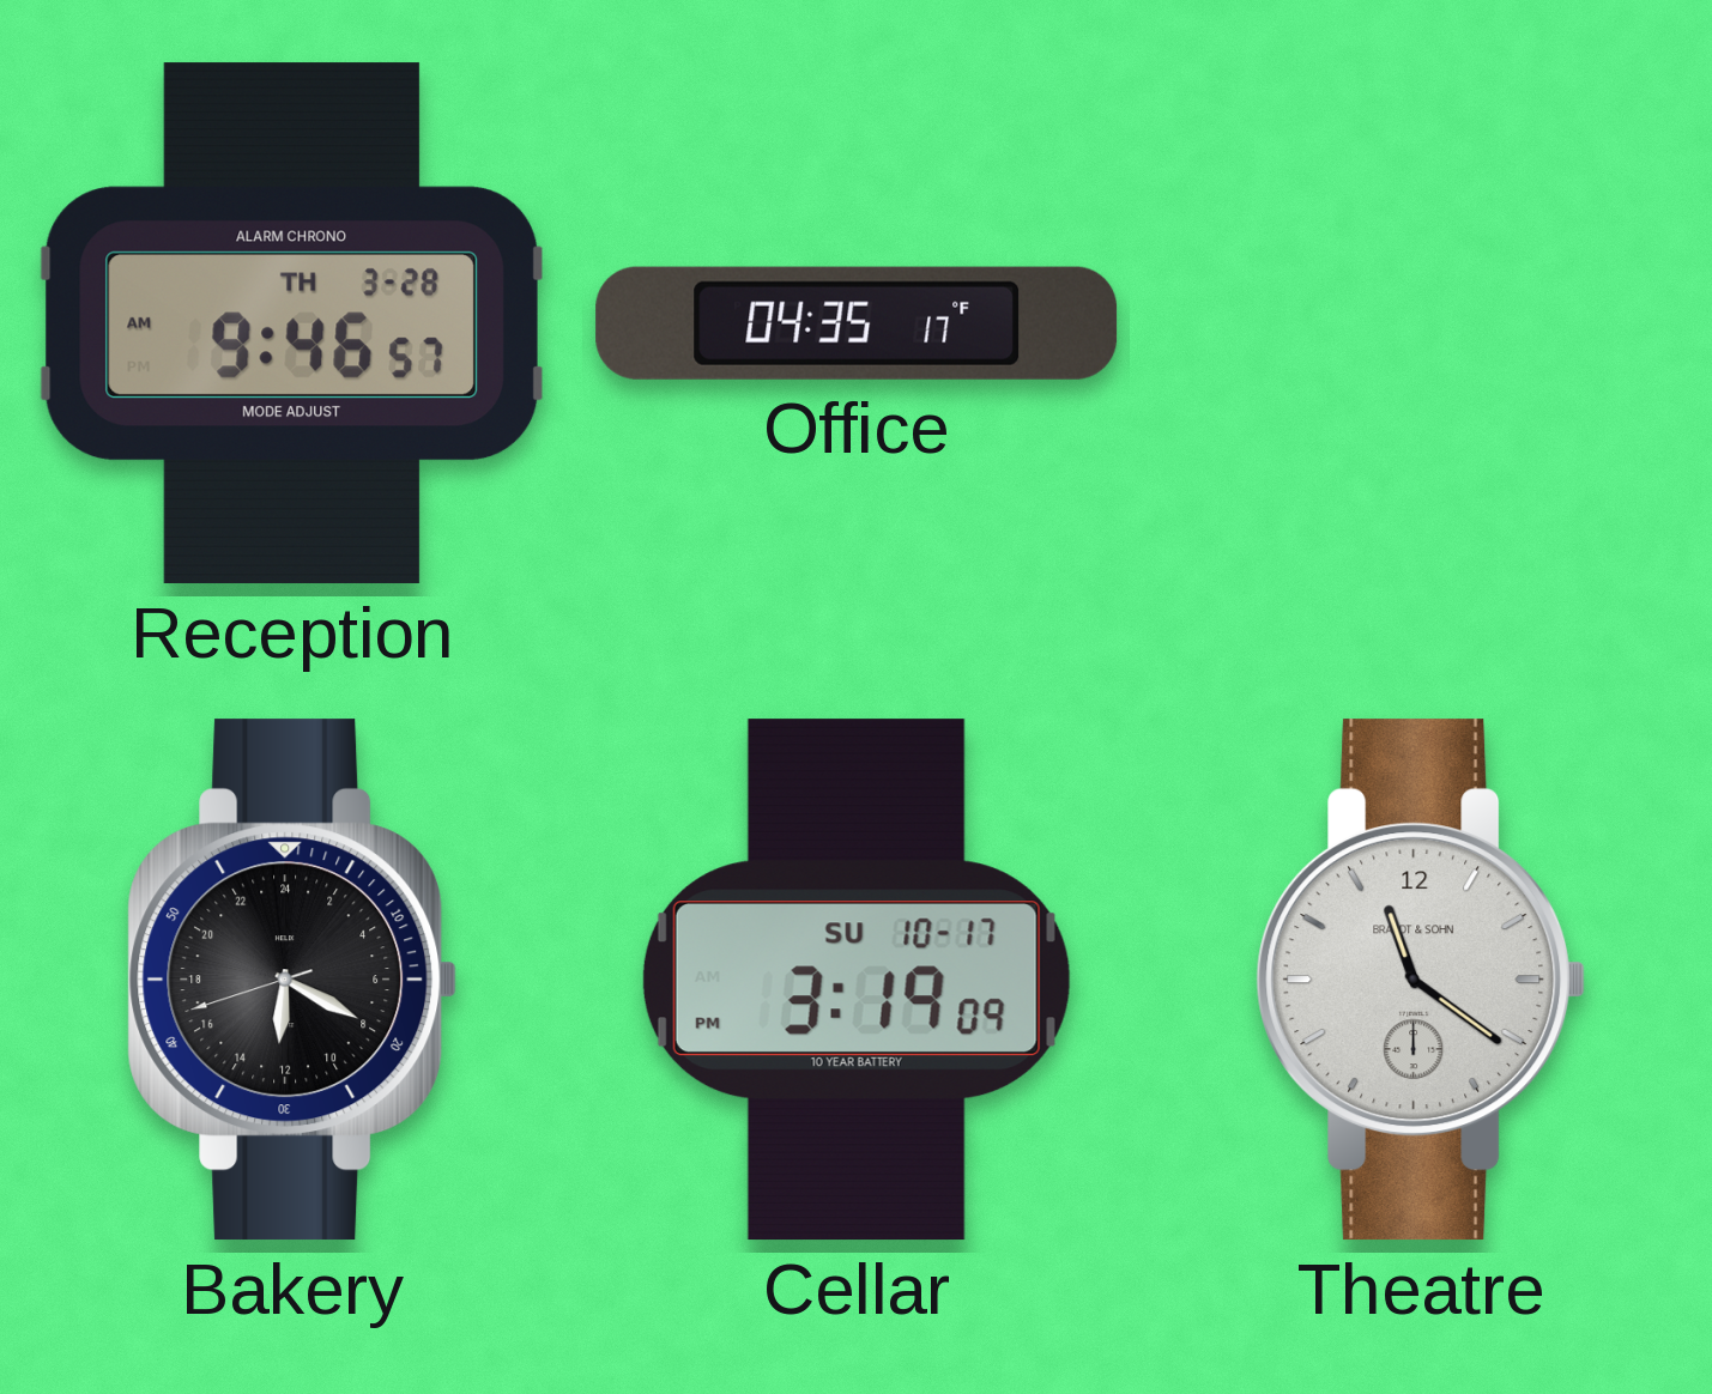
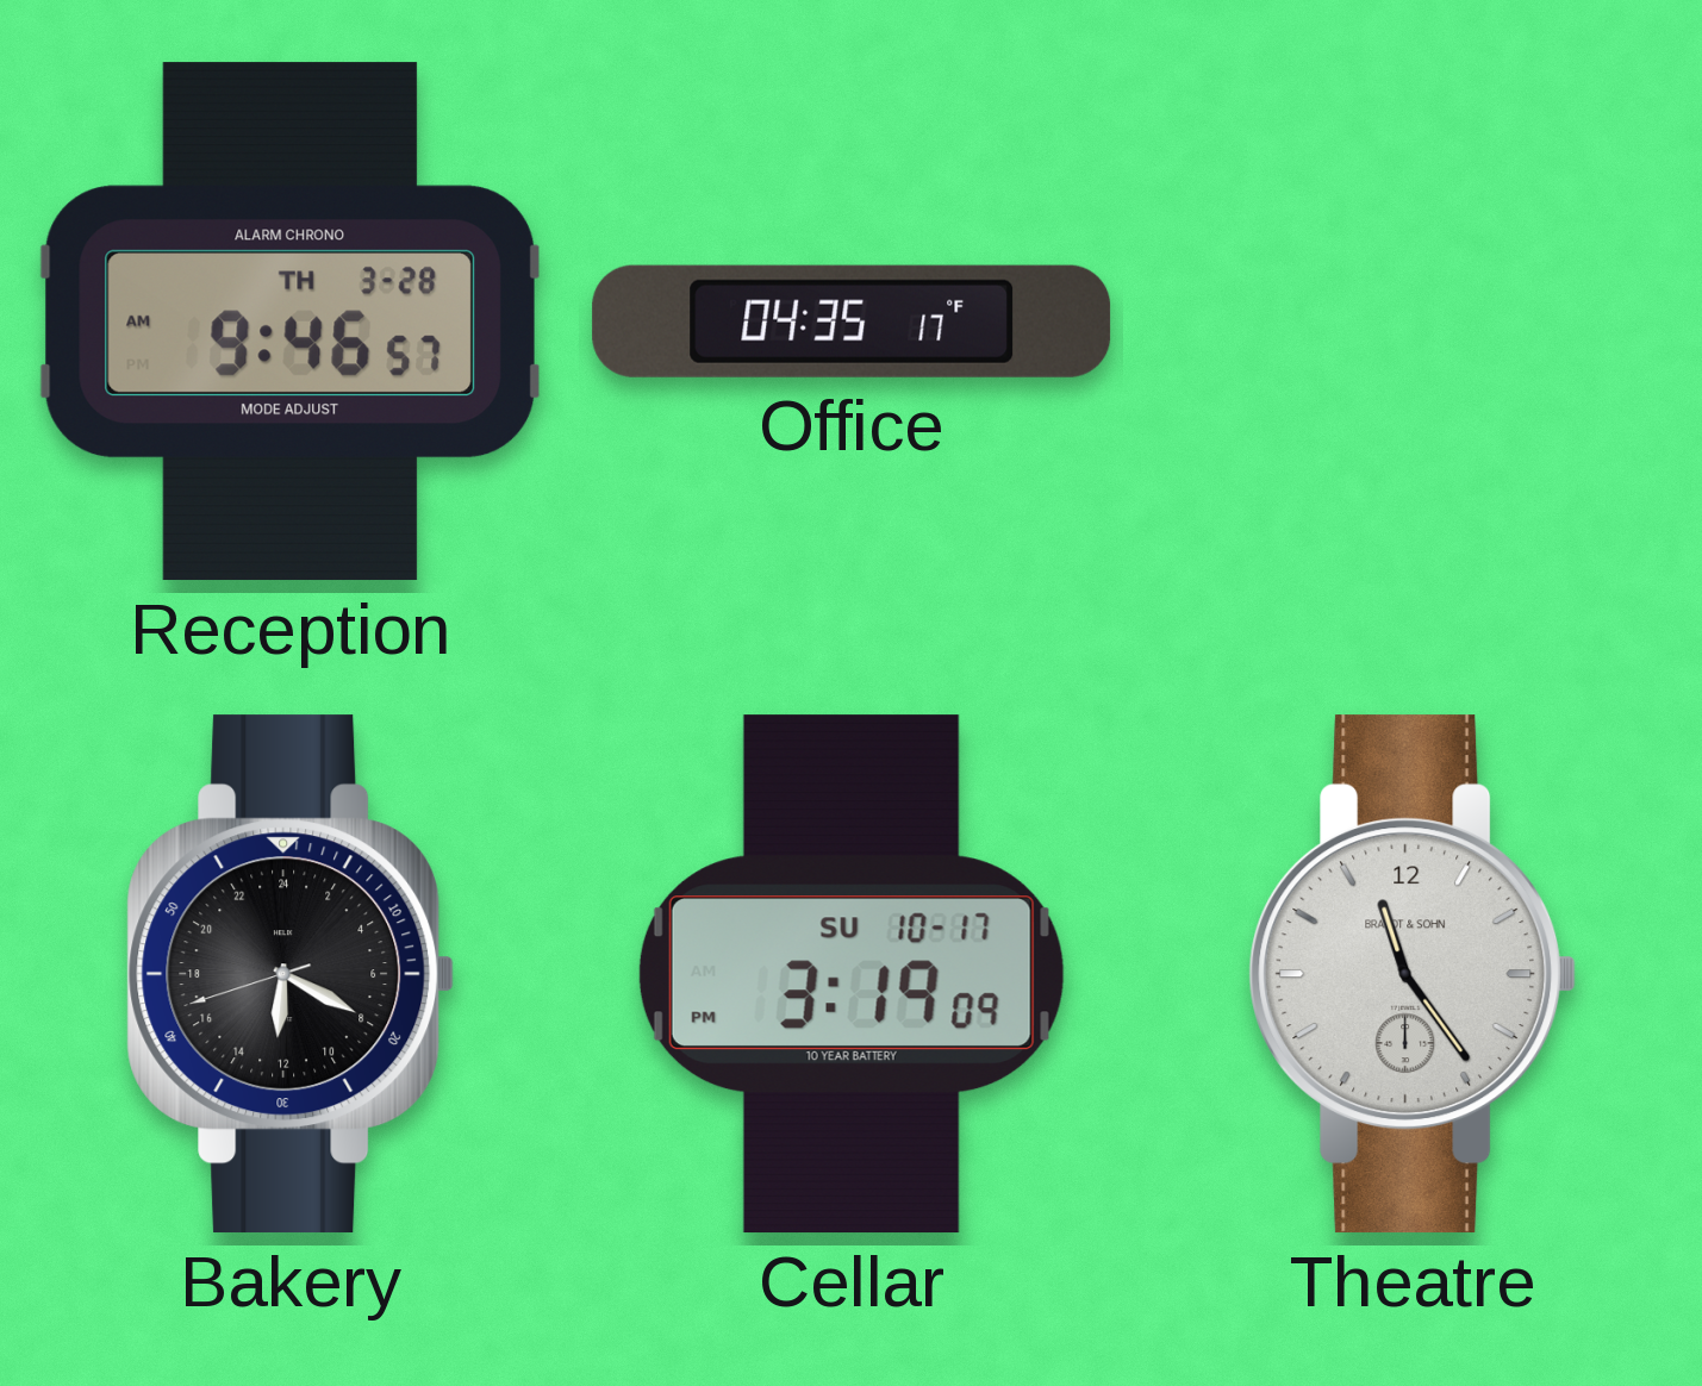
Theatre: 11:21 -> 11:24 (1413, 974)
